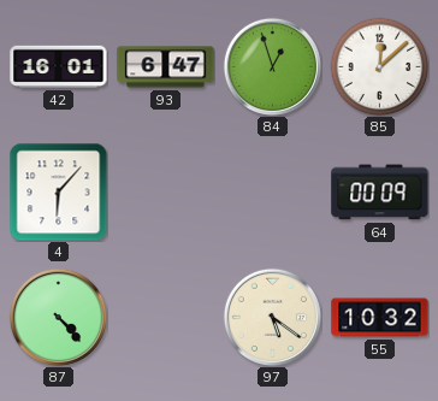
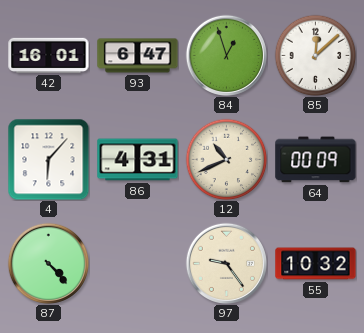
86: none -> 4:31 (138, 160)
12: none -> 10:41 (226, 159)
97: 5:21 -> 9:24 (226, 263)
